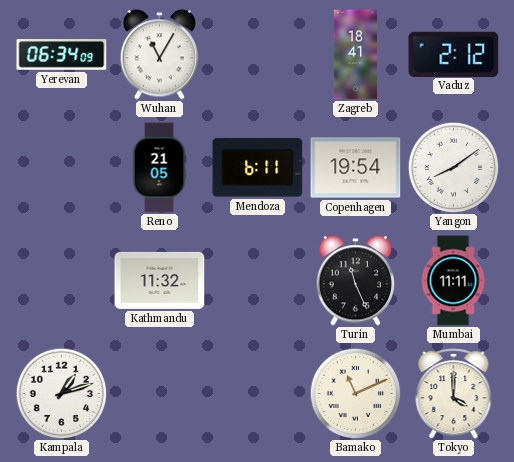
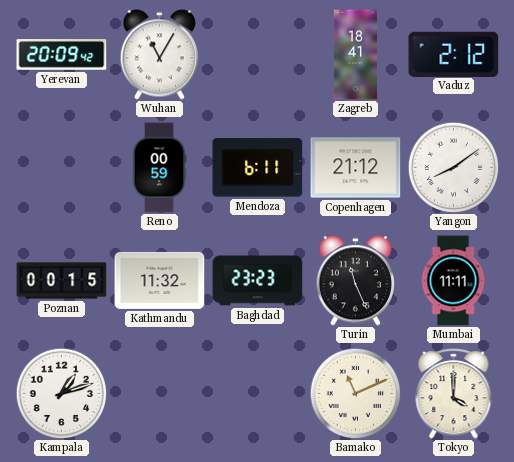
Yerevan: 06:34 -> 20:09 (62, 55)
Reno: 21:05 -> 00:59 (159, 168)
Copenhagen: 19:54 -> 21:12 (356, 168)
Poznan: none -> 00:15 (62, 281)
Baghdad: none -> 23:23 (258, 281)
